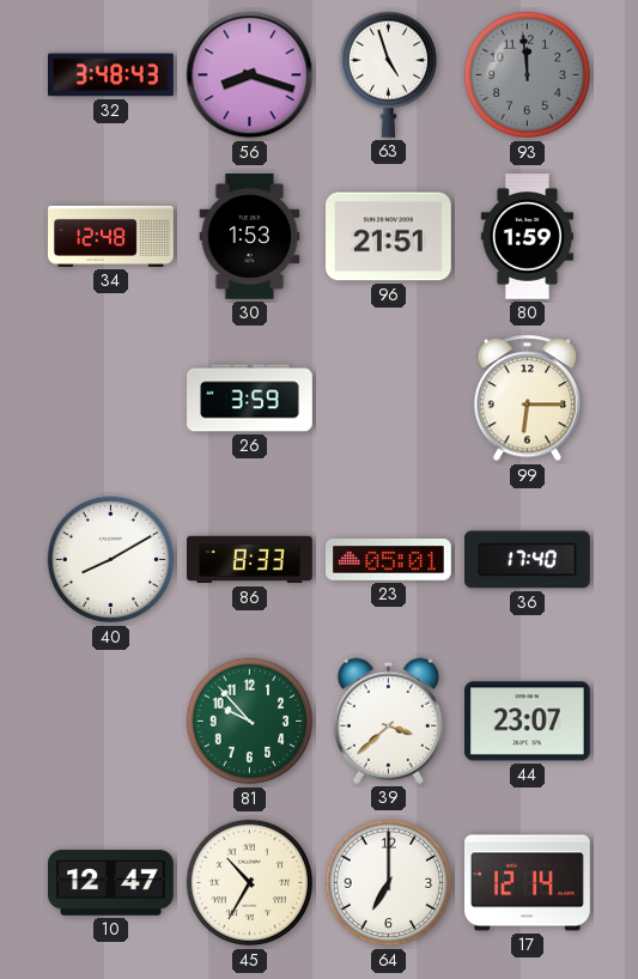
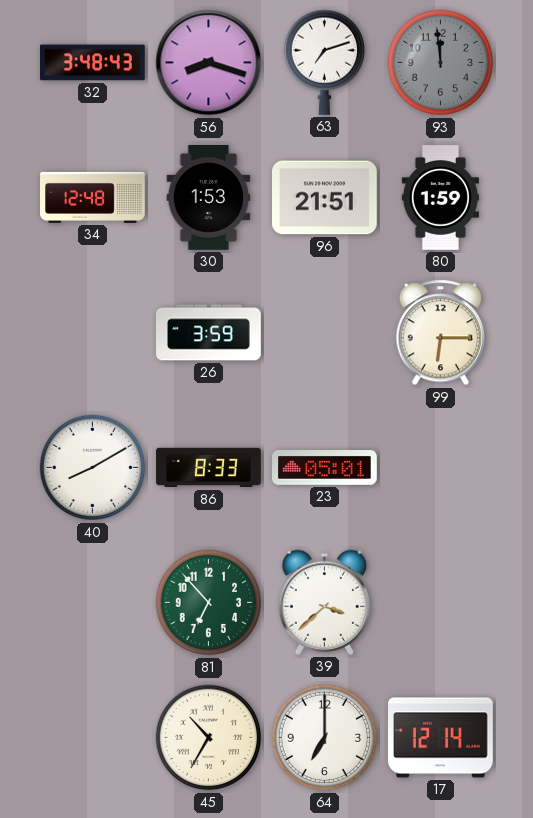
63: 4:57 -> 7:12 (324, 62)
36: 17:40 -> none (528, 560)
81: 9:53 -> 6:53 (209, 603)
44: 23:07 -> none (528, 722)
10: 12:47 -> none (111, 883)
